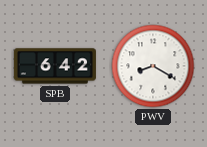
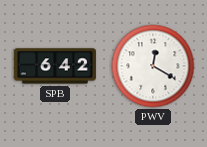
PWV: 8:20 -> 12:20 (153, 66)
